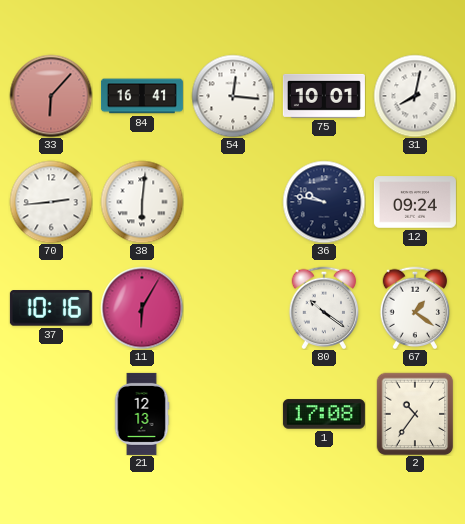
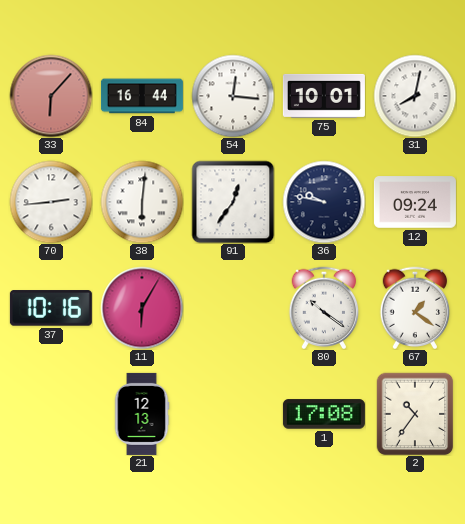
84: 16:41 -> 16:44 (142, 96)
91: none -> 12:36 (233, 202)
